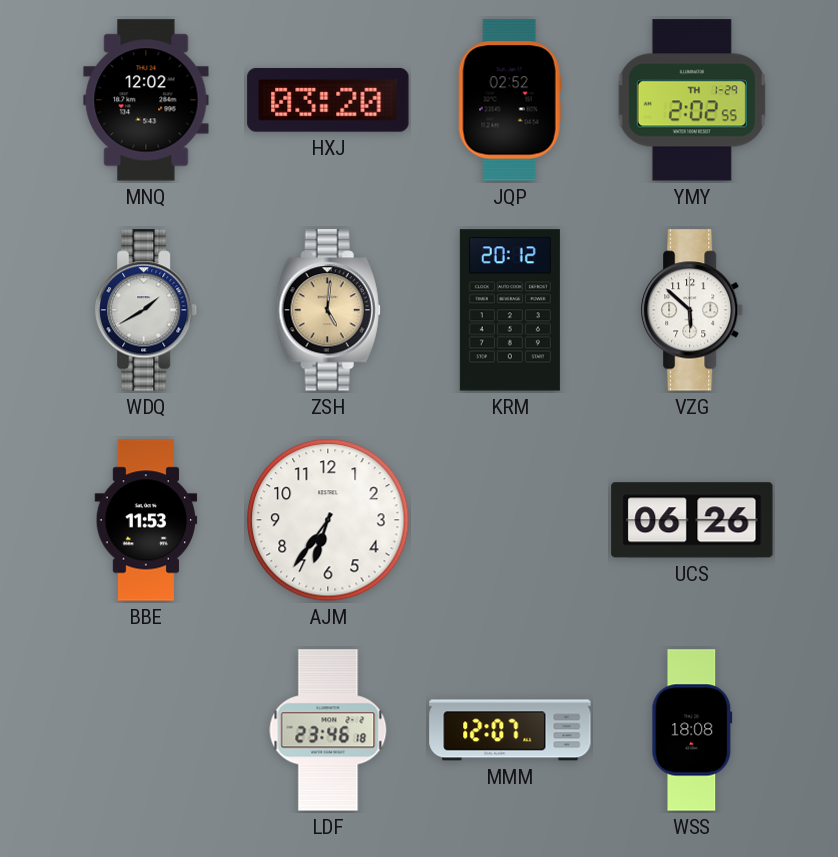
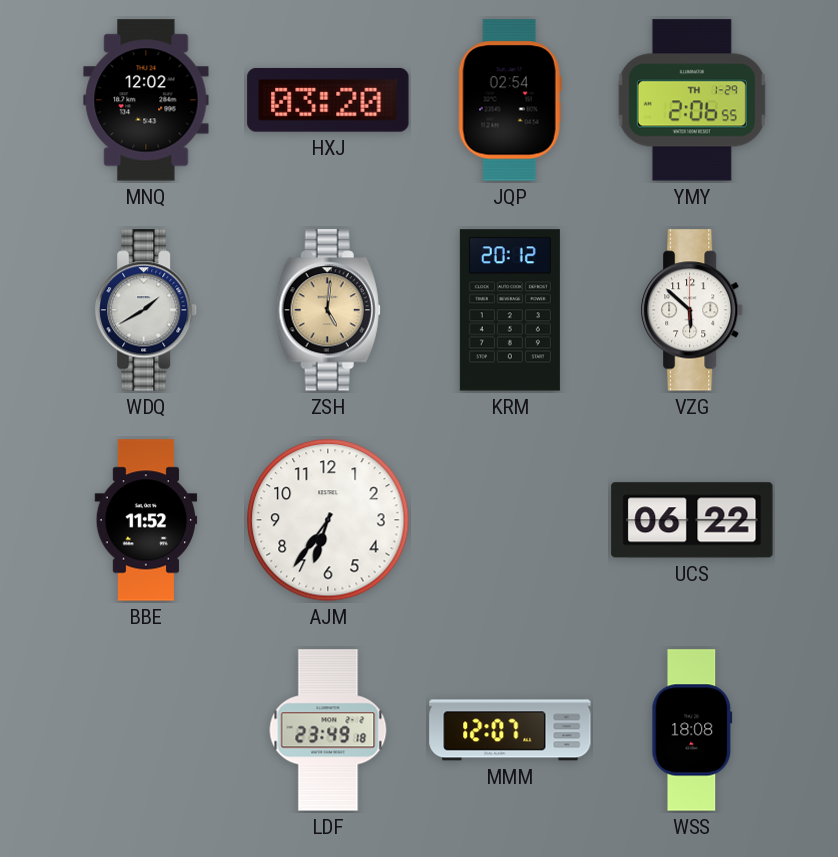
JQP: 02:52 -> 02:54 (510, 100)
YMY: 2:02 -> 2:06 (692, 100)
BBE: 11:53 -> 11:52 (146, 520)
UCS: 06:26 -> 06:22 (692, 520)
LDF: 23:46 -> 23:49 (328, 730)
